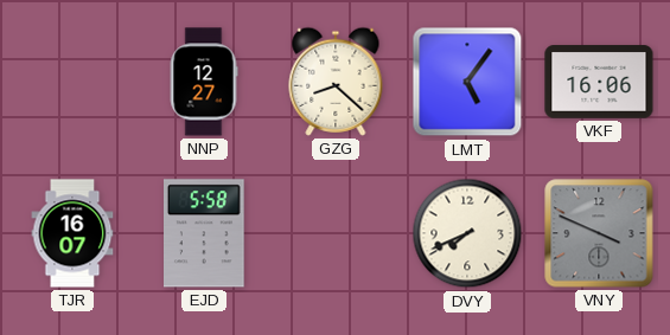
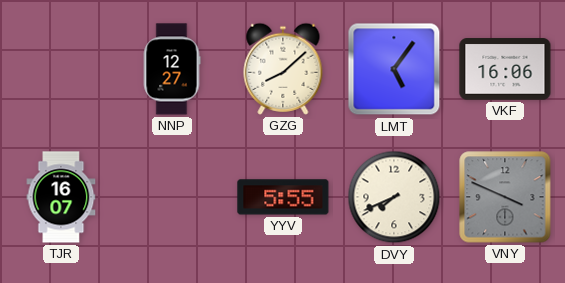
GZG: 8:22 -> 8:08 (283, 69)
EJD: 5:58 -> none (205, 233)
YYV: none -> 5:55 (283, 197)
